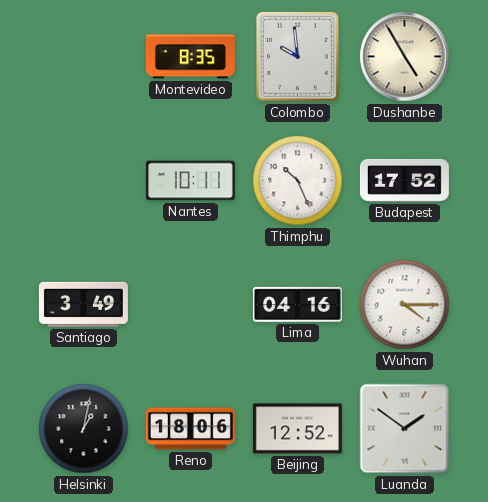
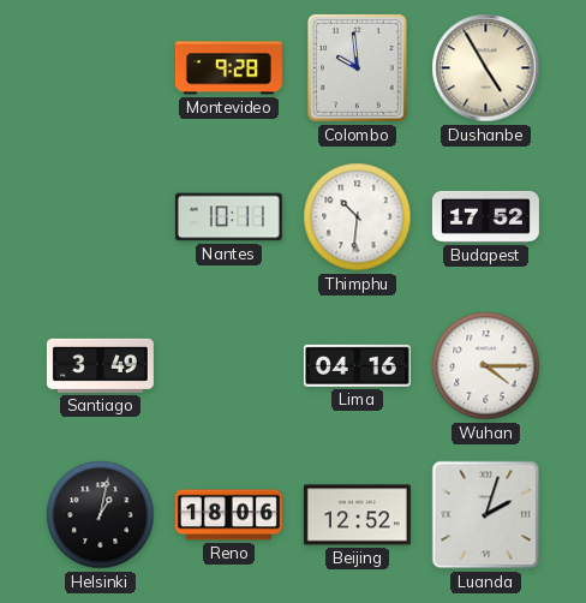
Montevideo: 8:35 -> 9:28 (228, 68)
Thimphu: 10:26 -> 10:31 (358, 217)
Luanda: 1:51 -> 2:03 (486, 515)
